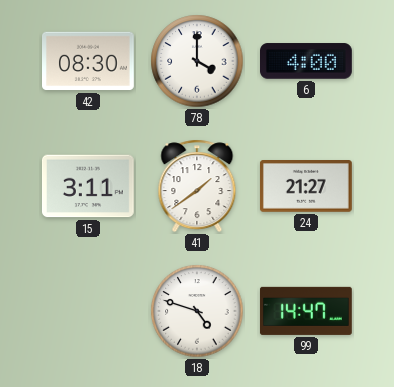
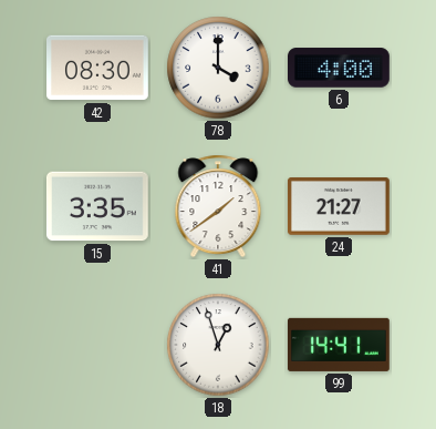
15: 3:11 -> 3:35 (97, 206)
18: 4:48 -> 12:57 (218, 345)
99: 14:47 -> 14:41 (339, 345)
